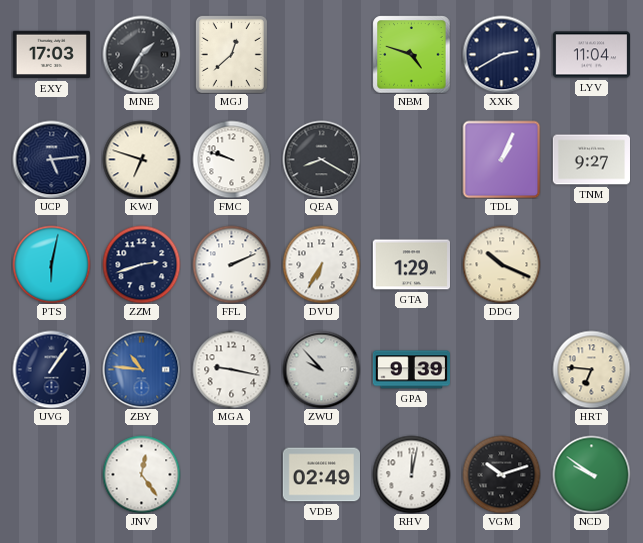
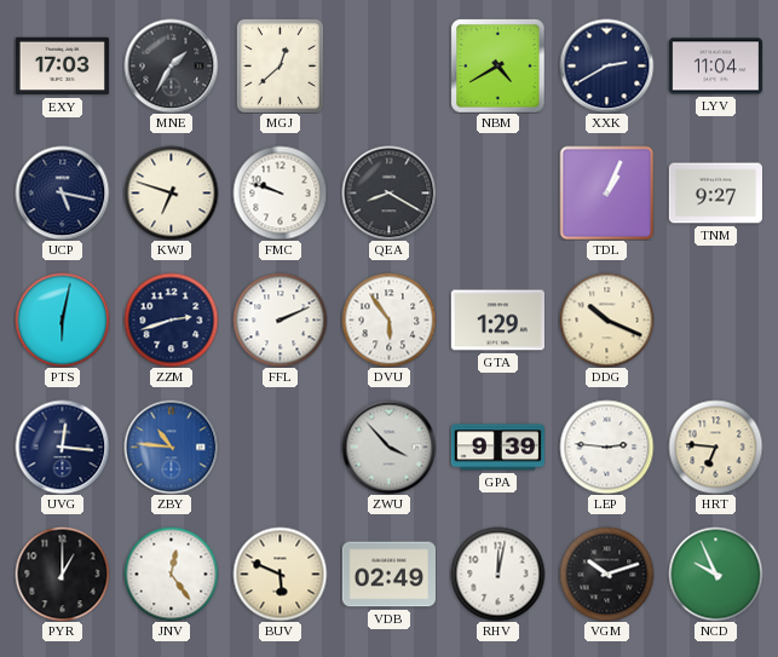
NBM: 4:48 -> 4:40 (497, 65)
UCP: 5:14 -> 5:17 (62, 192)
DVU: 6:35 -> 5:54 (388, 319)
UVG: 1:06 -> 12:16 (62, 446)
MGA: 9:17 -> none (231, 369)
ZWU: 9:53 -> 3:53 (388, 446)
LEP: none -> 2:46 (606, 446)
PYR: none -> 1:00 (62, 574)
BUV: none -> 5:49 (279, 574)
NCD: 9:51 -> 9:56 (715, 574)
